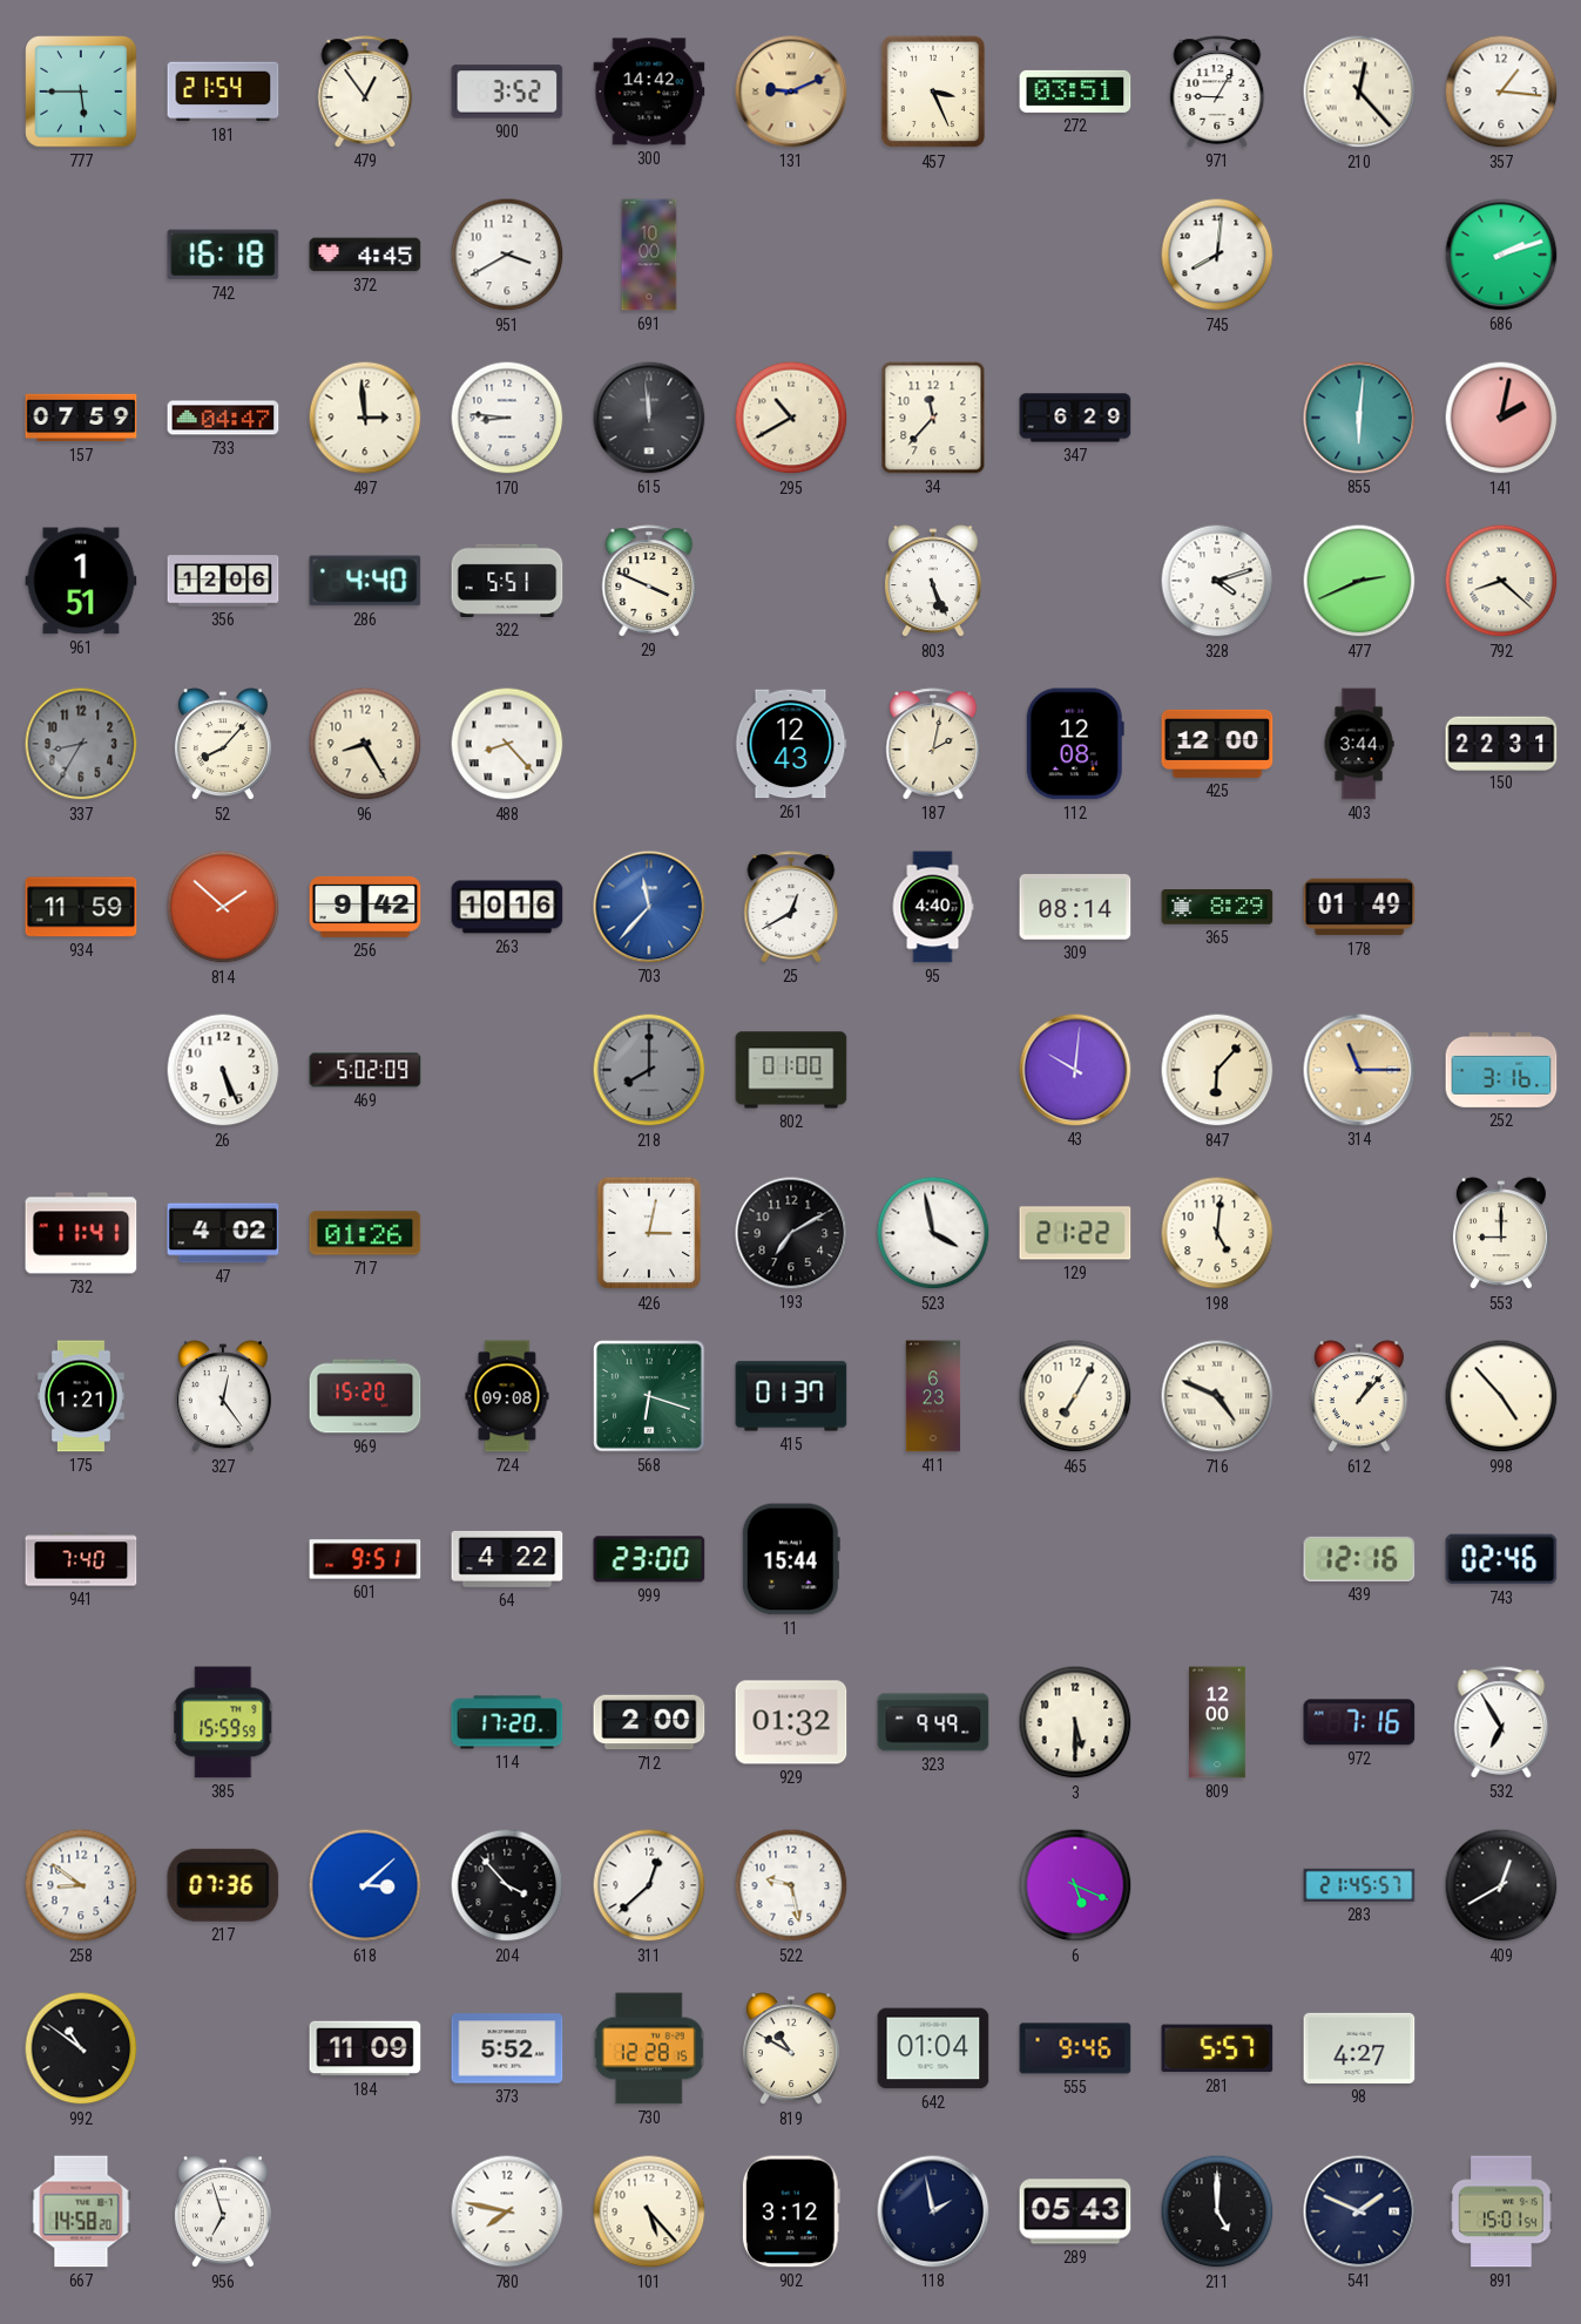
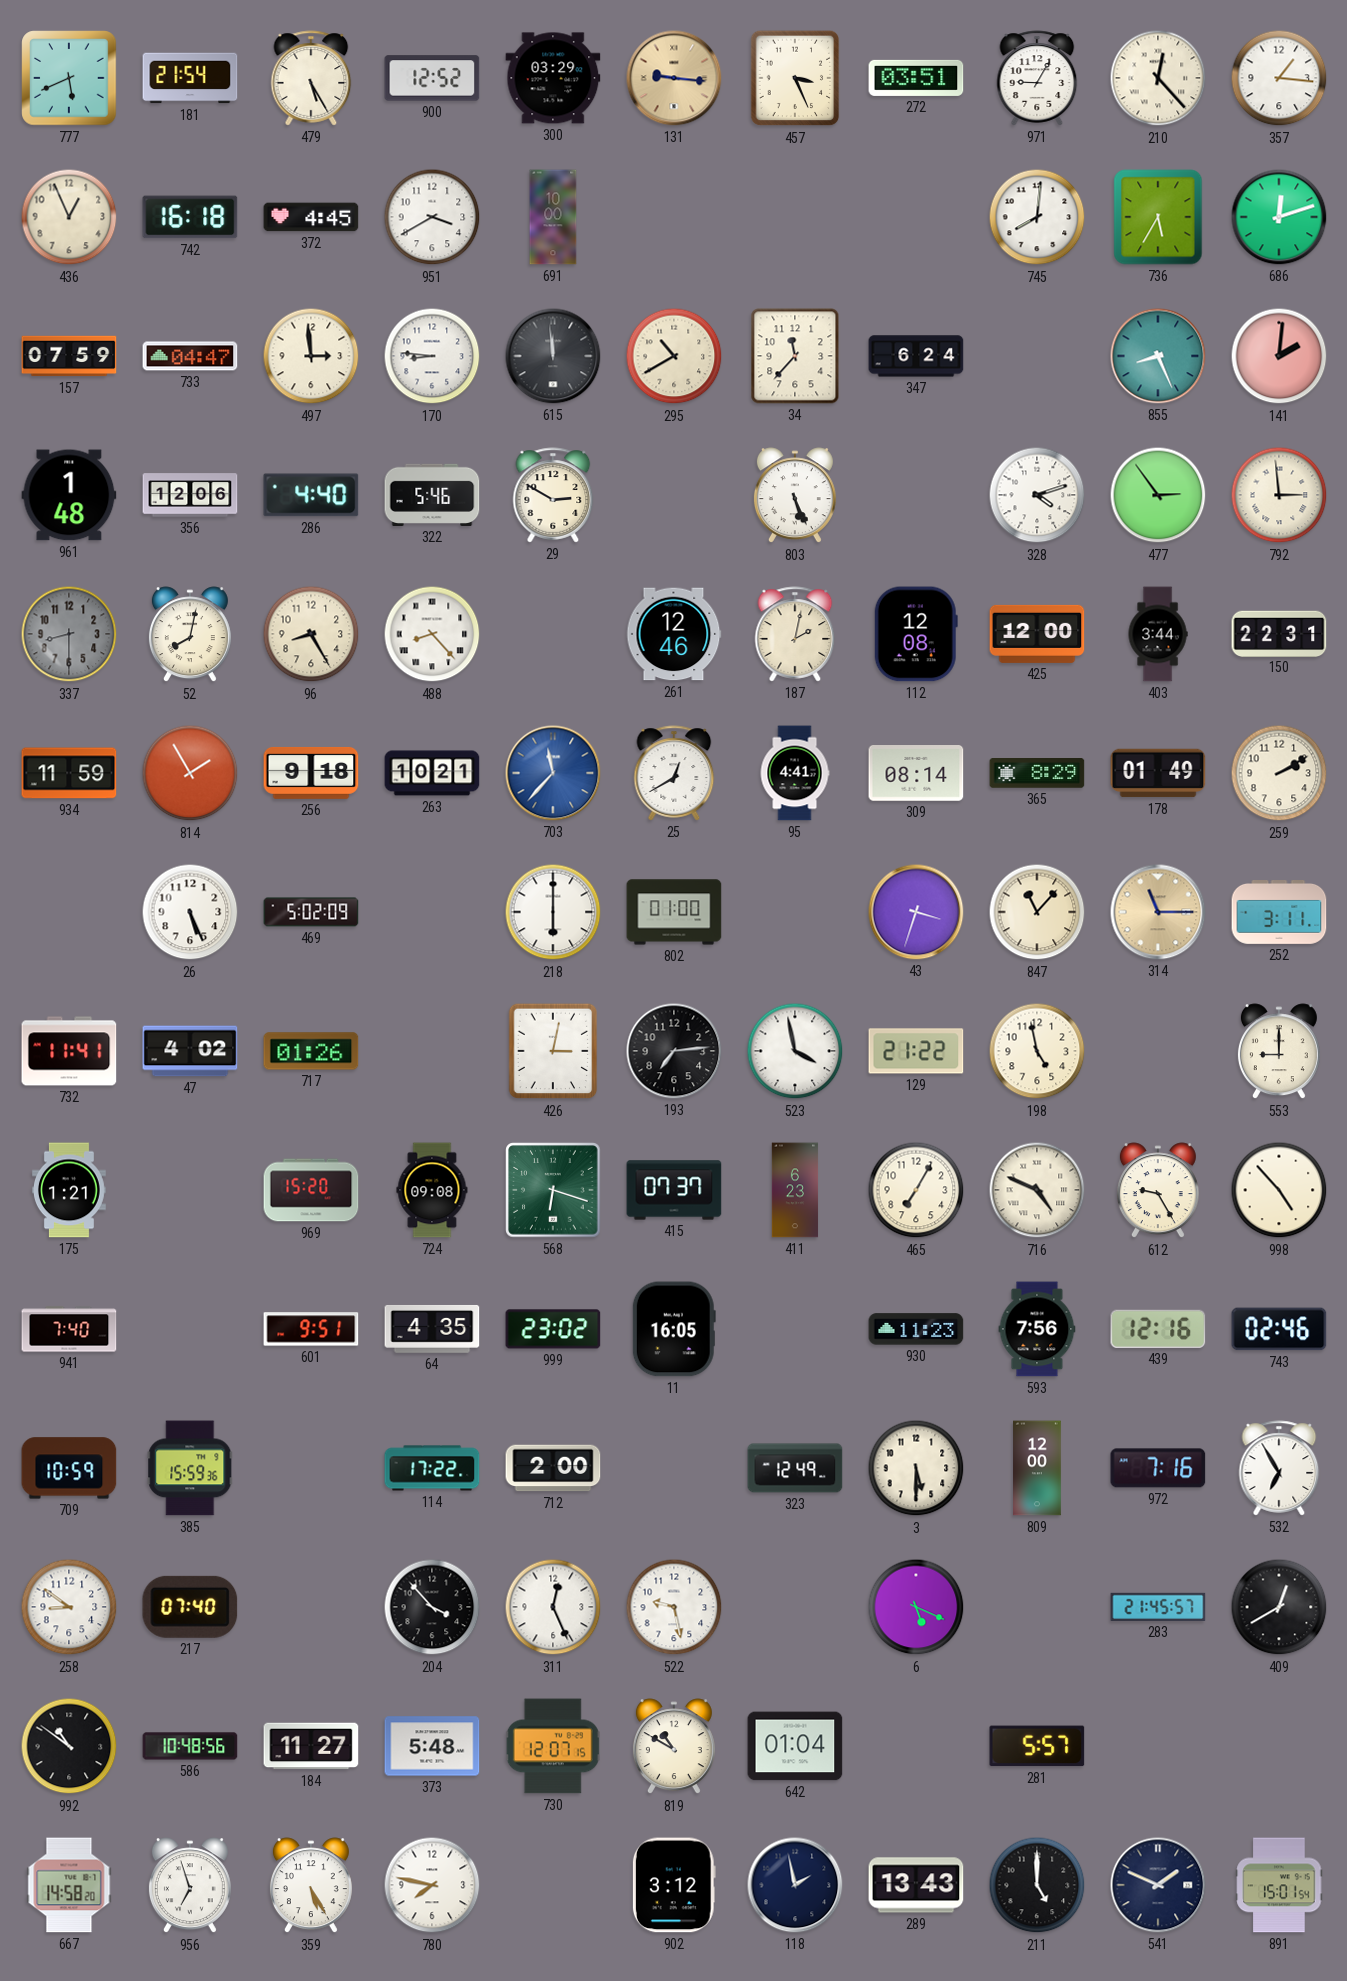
777: 5:45 -> 5:41 (69, 78)
479: 12:54 -> 5:25 (311, 78)
900: 3:52 -> 12:52 (432, 78)
300: 14:42 -> 03:29 (553, 78)
131: 9:11 -> 9:16 (674, 78)
436: none -> 12:56 (69, 217)
736: none -> 5:35 (1158, 217)
686: 2:12 -> 12:12 (1279, 217)
347: 6:29 -> 6:24 (916, 356)
855: 6:01 -> 8:26 (1158, 356)
141: 2:02 -> 2:01 (1279, 356)
961: 1:51 -> 1:48 (69, 495)
322: 5:51 -> 5:46 (432, 495)
29: 3:49 -> 2:50 (553, 495)
477: 2:41 -> 2:54 (1158, 495)
792: 8:22 -> 2:59 (1279, 495)
337: 8:35 -> 8:30 (69, 634)
52: 8:07 -> 8:02 (190, 635)
261: 12:43 -> 12:46 (674, 634)
814: 1:52 -> 1:55 (190, 773)
256: 9:42 -> 9:18 (311, 773)
263: 10:16 -> 10:21 (432, 773)
95: 4:40 -> 4:41 (795, 773)
259: none -> 2:10 (1279, 773)
218: 8:00 -> 6:00 (553, 912)
218 dial: grey -> white (553, 912)
43: 10:01 -> 3:33 (916, 912)
847: 6:07 -> 11:07 (1037, 912)
252: 3:16 -> 3:11 (1279, 913)
193: 7:10 -> 7:14 (674, 1051)
198: 5:01 -> 4:58 (1037, 1051)
327: 12:24 -> none (223, 1397)
415: 01:37 -> 07:37 (674, 1190)
612: 1:07 -> 9:25 (1158, 1191)
64: 4:22 -> 4:35 (432, 1329)
999: 23:00 -> 23:02 (553, 1329)
11: 15:44 -> 16:05 (674, 1329)
930: none -> 11:23 (916, 1329)
593: none -> 7:56 (1037, 1329)
709: none -> 10:59 (69, 1468)
385: 15:59:59 -> 15:59:36 (190, 1468)
114: 17:20 -> 17:22 (432, 1468)
929: 01:32 -> none (791, 1722)
323: 9:49 -> 12:49 (795, 1468)
217: 07:36 -> 07:40 (190, 1607)
618: 3:08 -> none (365, 1885)
311: 12:38 -> 12:26 (553, 1607)
586: none -> 10:48 (190, 1746)
184: 11:09 -> 11:27 (311, 1746)
373: 5:52 -> 5:48 (432, 1746)
730: 12:28 -> 12:07 (553, 1746)
555: 9:46 -> none (1075, 2048)
98: 4:27 -> none (1359, 2048)
359: none -> 5:25 (311, 1886)
101: 5:23 -> none (649, 2211)
289: 05:43 -> 13:43 (916, 1885)
